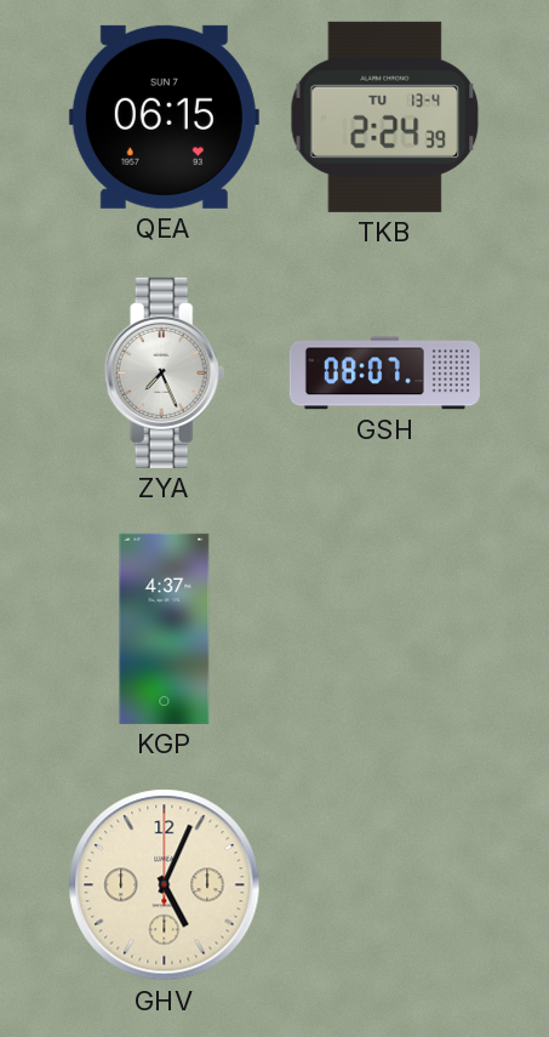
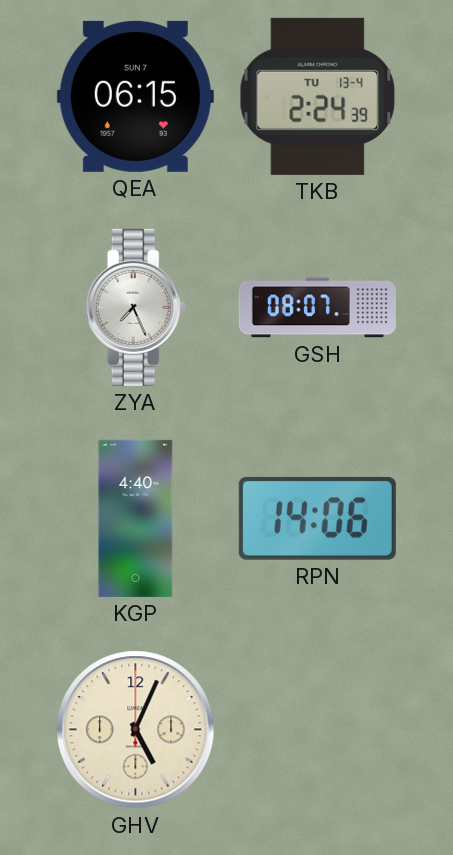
KGP: 4:37 -> 4:40 (136, 518)
RPN: none -> 14:06 (317, 518)
